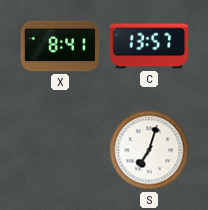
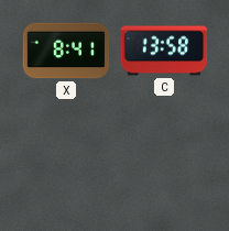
C: 13:57 -> 13:58 (164, 51)
S: 7:03 -> none (149, 150)
